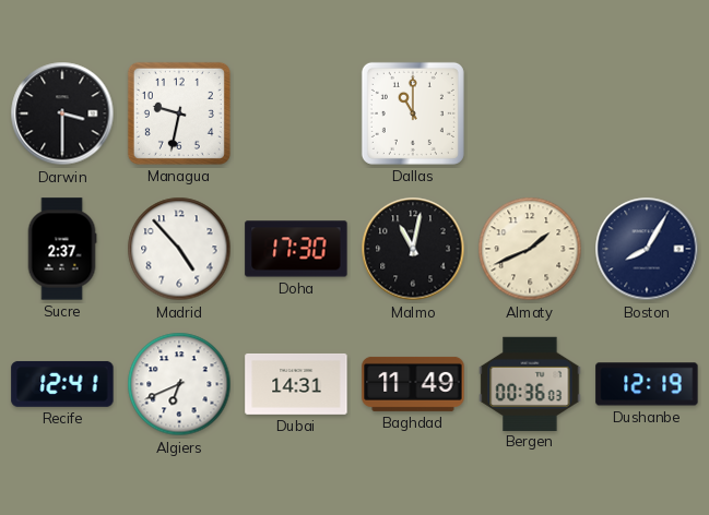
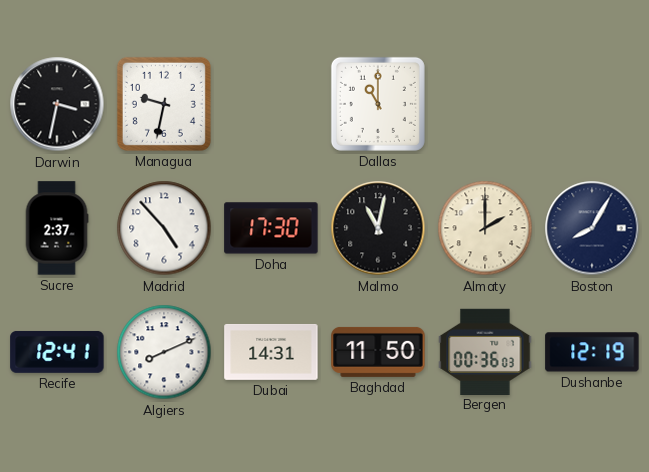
Darwin: 3:30 -> 3:32 (57, 104)
Almaty: 1:41 -> 2:00 (485, 228)
Algiers: 6:41 -> 8:11 (164, 352)
Baghdad: 11:49 -> 11:50 (378, 352)
